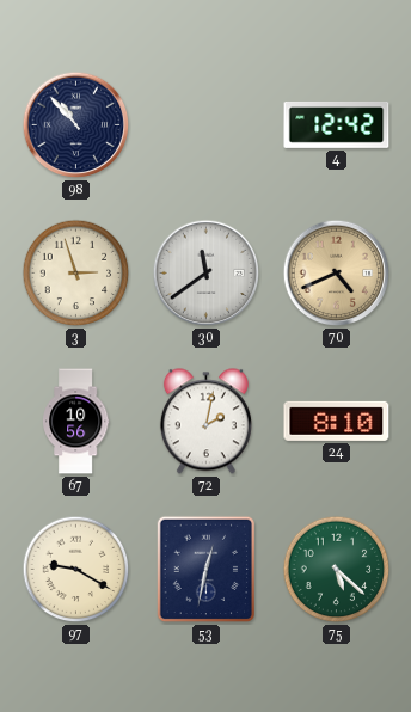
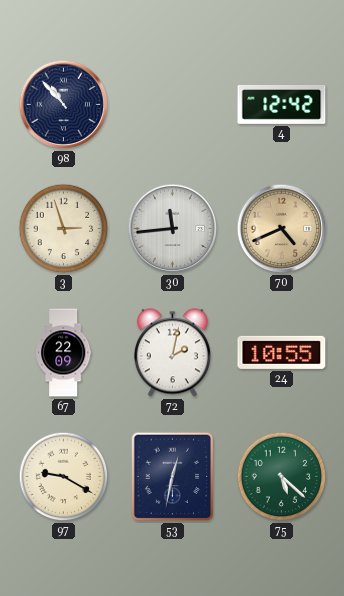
30: 11:39 -> 11:44 (173, 229)
67: 10:56 -> 22:09 (63, 353)
24: 8:10 -> 10:55 (282, 352)
